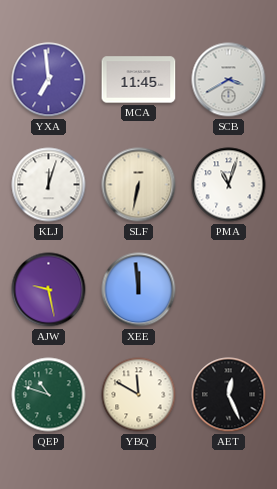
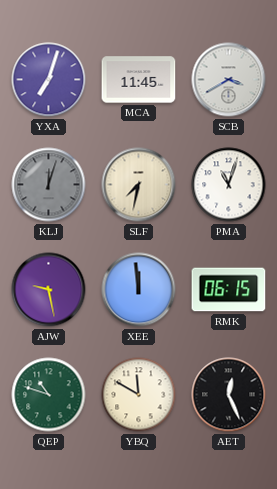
YXA: 6:59 -> 7:03 (49, 80)
KLJ dial: white -> grey (49, 185)
SLF: 6:32 -> 7:32 (139, 185)
RMK: none -> 06:15 (229, 290)
